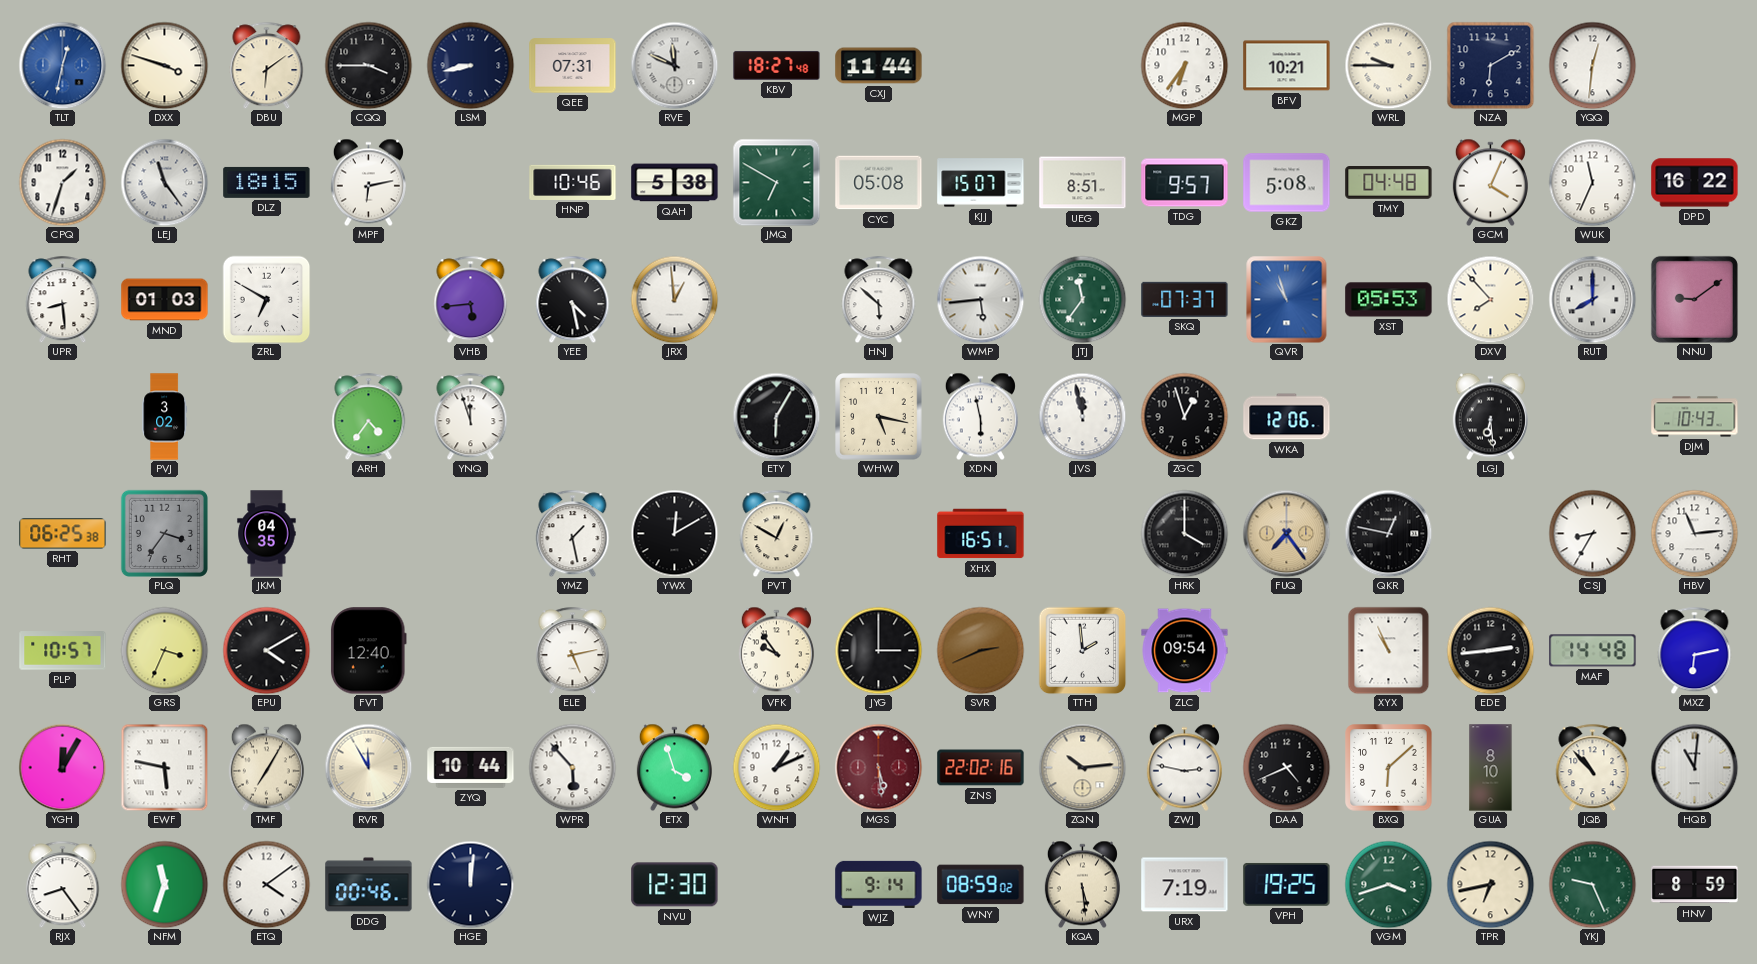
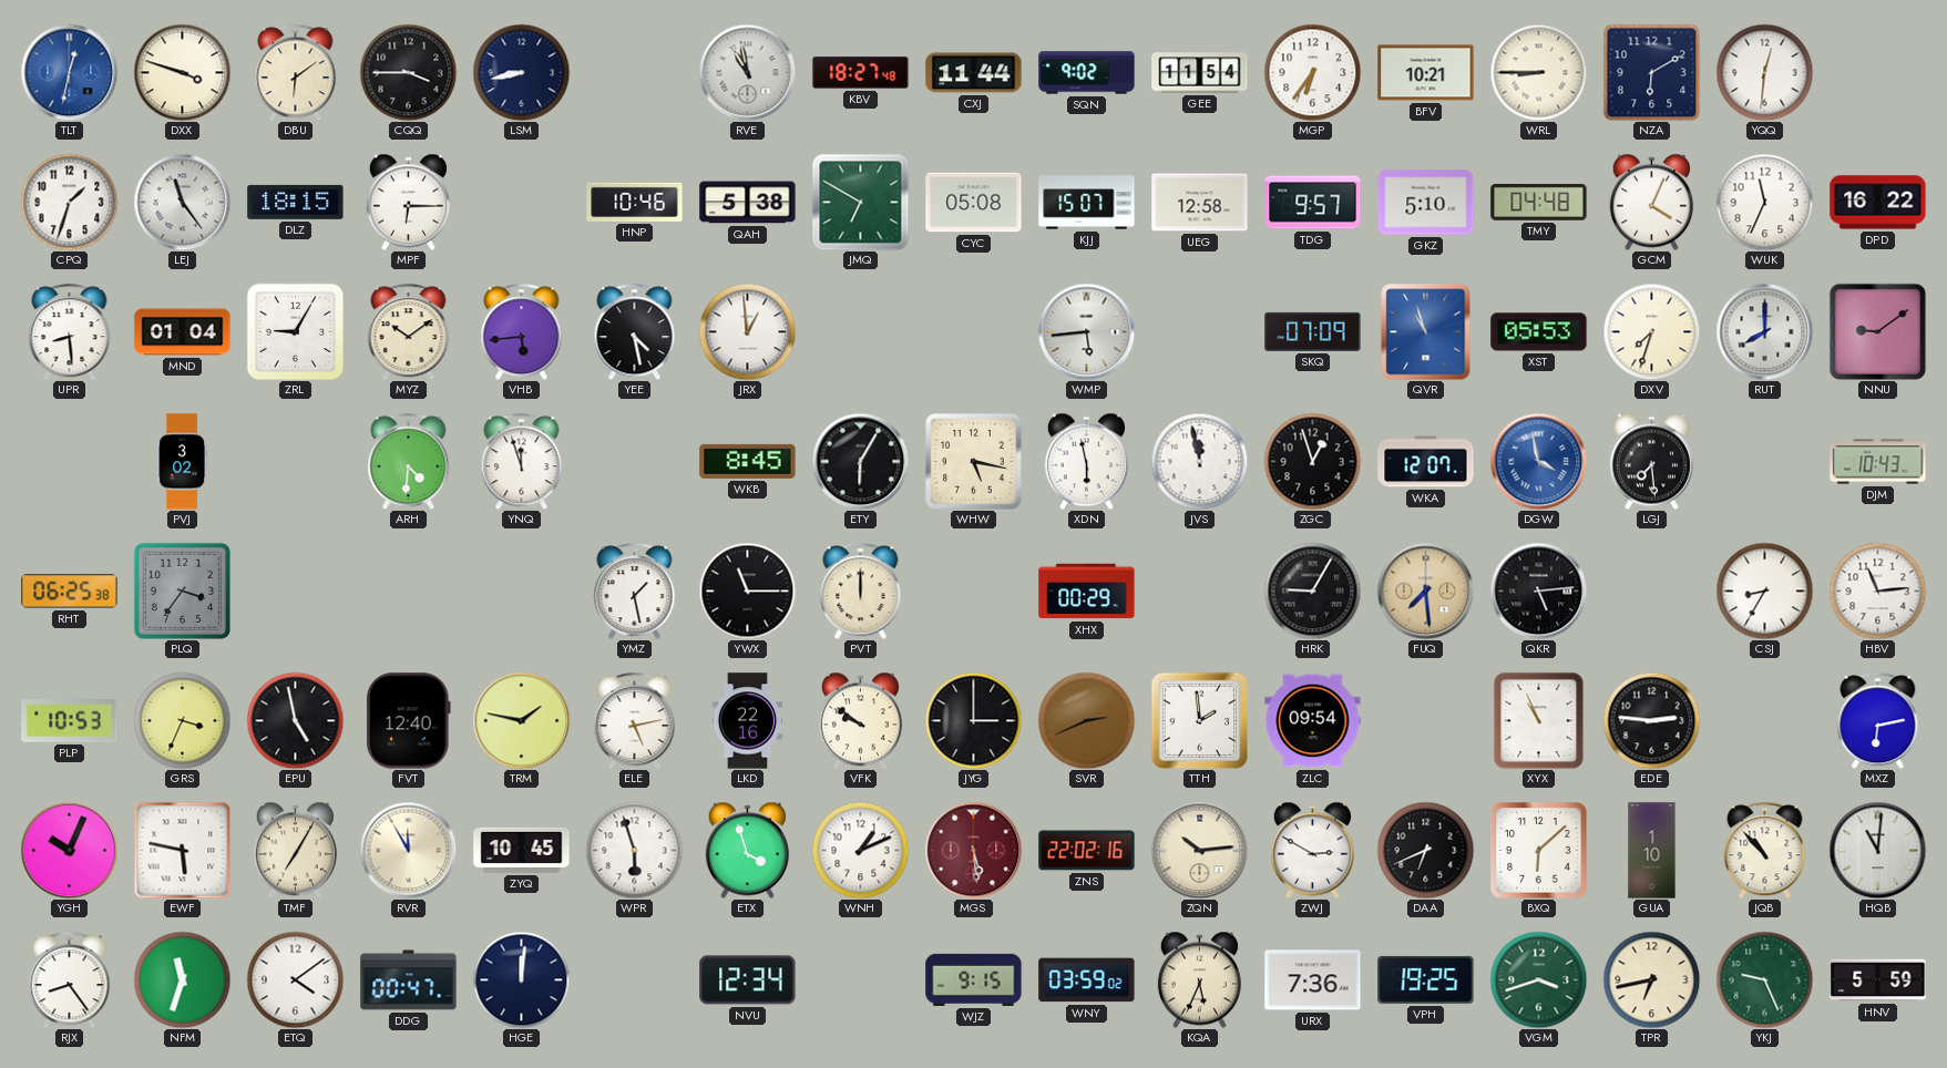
QEE: 07:31 -> none (573, 66)
RVE: 11:49 -> 10:58 (747, 72)
SQN: none -> 9:02 (1087, 73)
GEE: none -> 11:54 (1200, 73)
WRL: 9:45 -> 8:45 (1538, 72)
MPF: 6:13 -> 6:15 (408, 202)
UEG: 8:51 -> 12:58 (1200, 203)
GKZ: 5:08 -> 5:10 (1426, 203)
MND: 01:03 -> 01:04 (183, 332)
ZRL: 6:50 -> 9:05 (295, 331)
MYZ: none -> 10:09 (409, 331)
HNJ: 5:52 -> none (879, 299)
JTJ: 11:36 -> none (1082, 299)
SKQ: 07:37 -> 07:09 (1313, 331)
DXV: 7:53 -> 7:33 (1651, 331)
ARH: 4:36 -> 4:31 (409, 461)
WKB: none -> 8:45 (748, 461)
WKA: 12:06 -> 12:07 (1426, 462)
DGW: none -> 3:58 (1538, 461)
LGJ: 6:29 -> 7:29 (1651, 461)
JKM: 04:35 -> none (267, 534)
YWX: 12:10 -> 11:15 (747, 591)
PVT: 12:50 -> 12:00 (861, 591)
XHX: 16:51 -> 00:29 (1087, 592)
HRK: 4:00 -> 9:05 (1312, 591)
FUQ: 7:24 -> 7:29 (1425, 591)
QKR: 12:47 -> 5:14 (1538, 591)
PLP: 10:57 -> 10:53 (70, 721)
EPU: 4:10 -> 4:58 (295, 720)
TRM: none -> 1:47 (521, 720)
LKD: none -> 22:16 (747, 721)
VFK: 9:54 -> 9:51 (860, 720)
EDE: 2:44 -> 2:46 (1651, 720)
MAF: 14:48 -> none (1593, 651)
YGH: 12:05 -> 10:04 (69, 850)
ZYQ: 10:44 -> 10:45 (522, 850)
WPR: 5:53 -> 5:57 (634, 850)
ZWJ: 2:47 -> 2:50 (1312, 850)
DAA: 4:41 -> 6:41 (1425, 850)
GUA: 8:10 -> 1:10 (1652, 851)
DDG: 00:46 -> 00:47 (409, 980)
NVU: 12:30 -> 12:34 (748, 980)
WJZ: 9:14 -> 9:15 (974, 979)
WNY: 08:59 -> 03:59 (1087, 980)
KQA: 5:29 -> 5:34 (1199, 979)
URX: 7:19 -> 7:36 (1313, 980)
HNV: 8:59 -> 5:59 (1878, 980)
